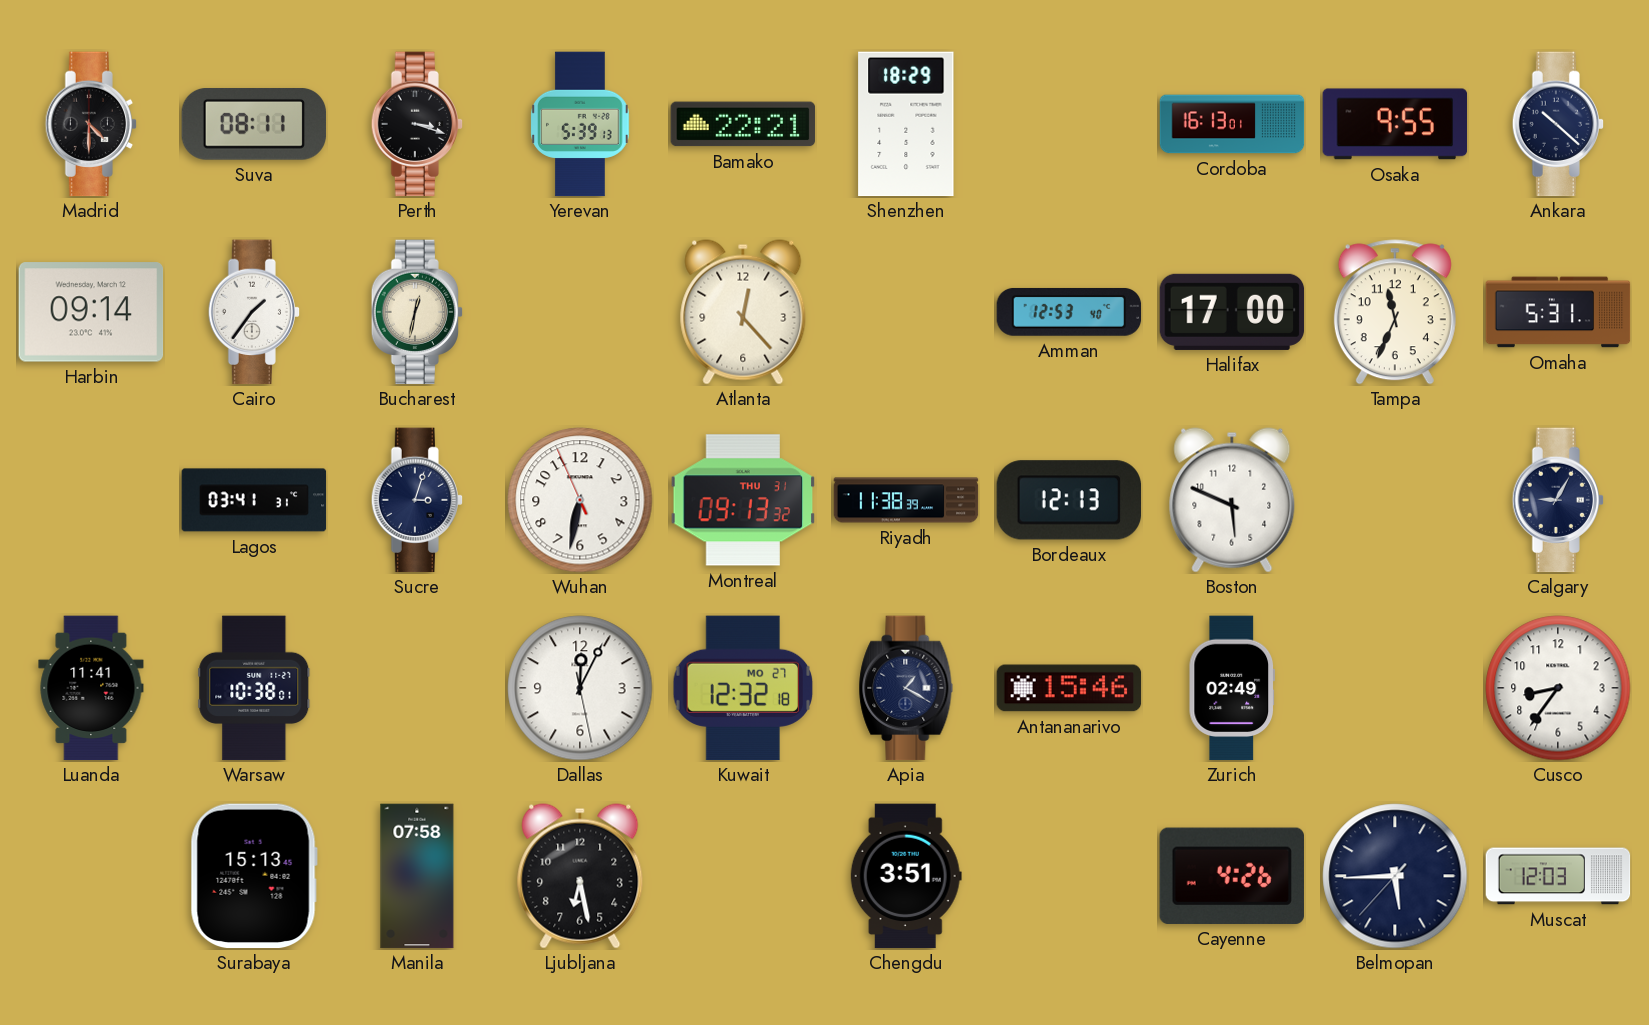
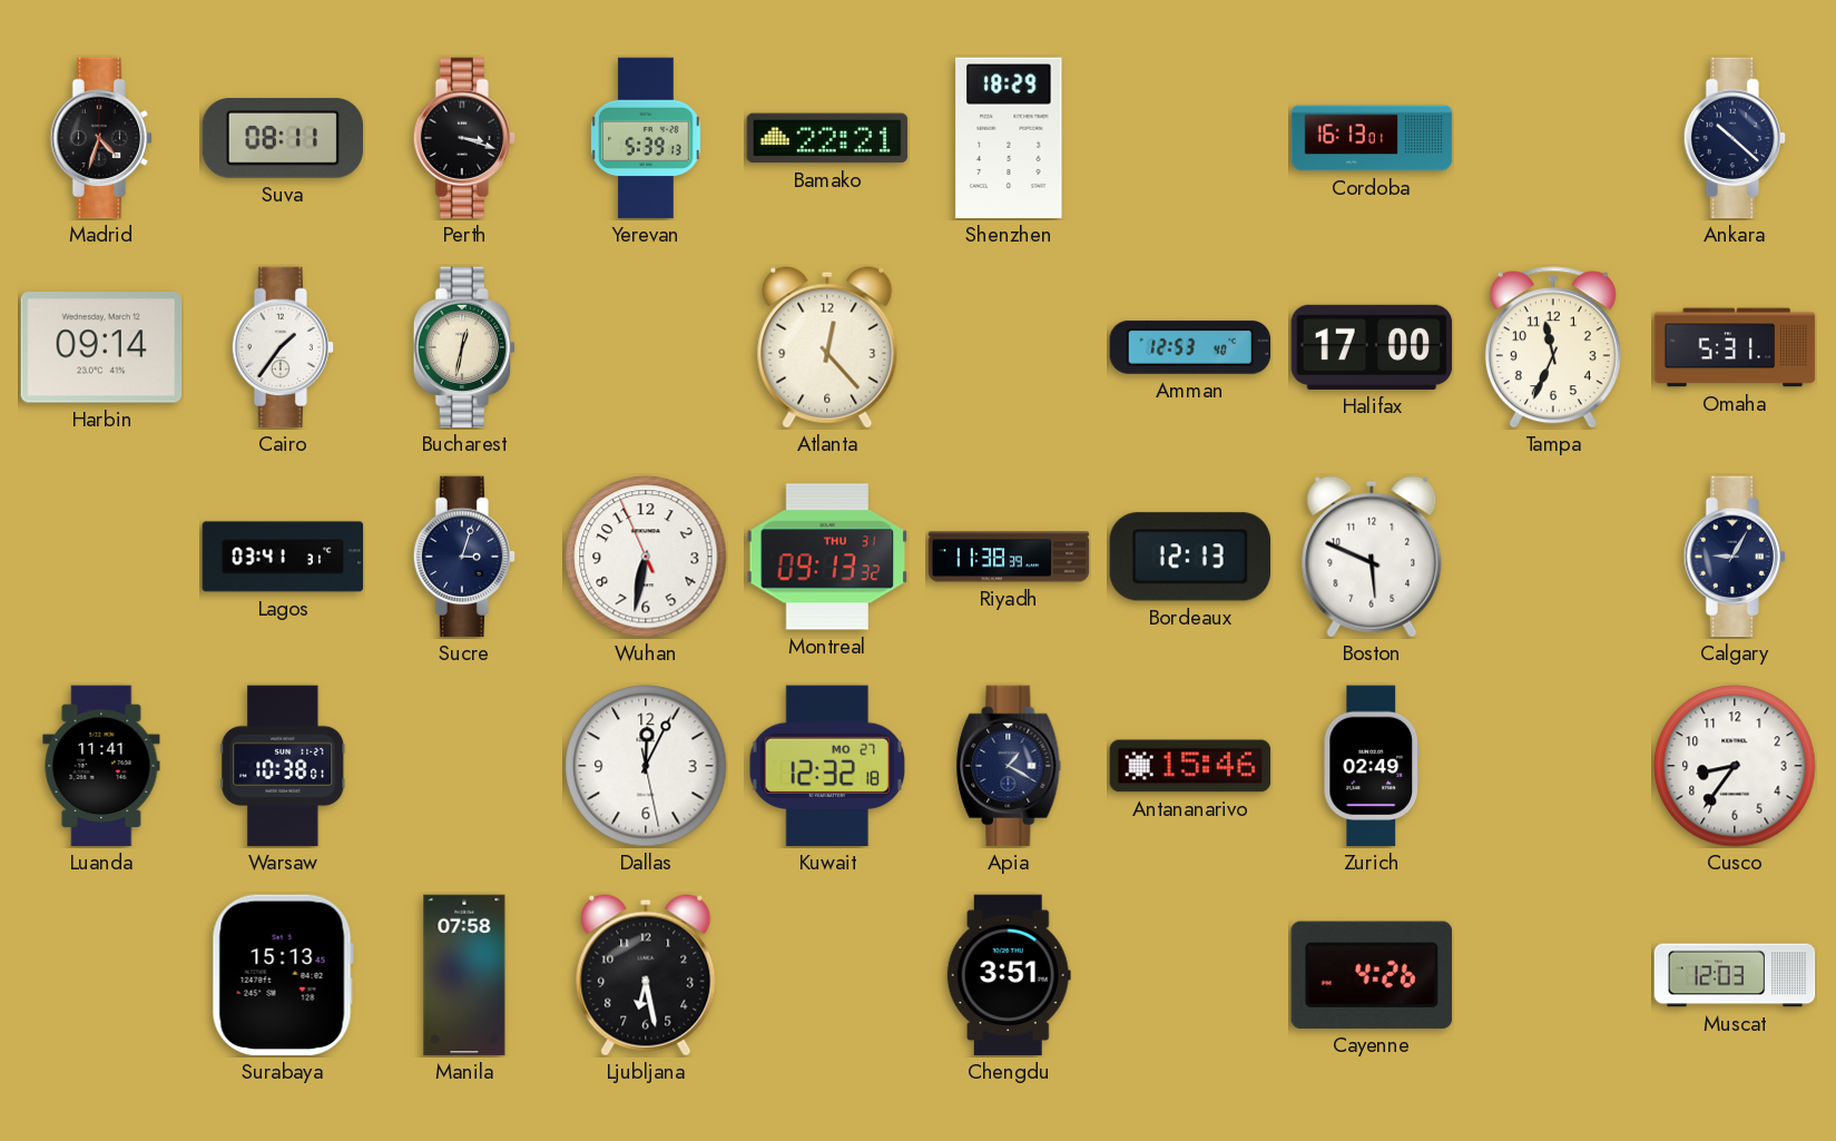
Madrid: 4:30 -> 4:33 (101, 138)
Osaka: 9:55 -> none (1395, 124)
Belmopan: 5:44 -> none (1395, 876)
